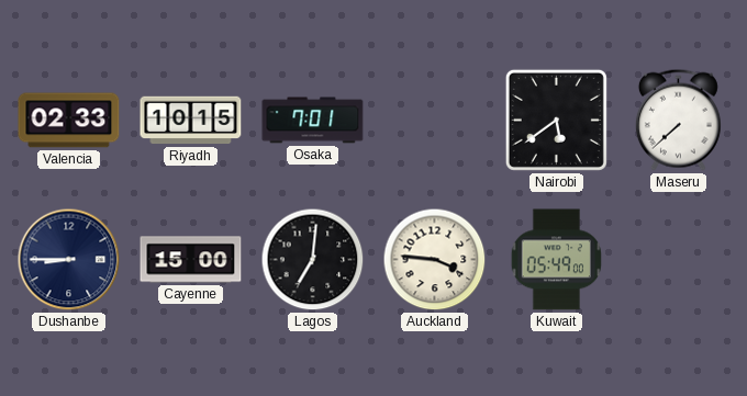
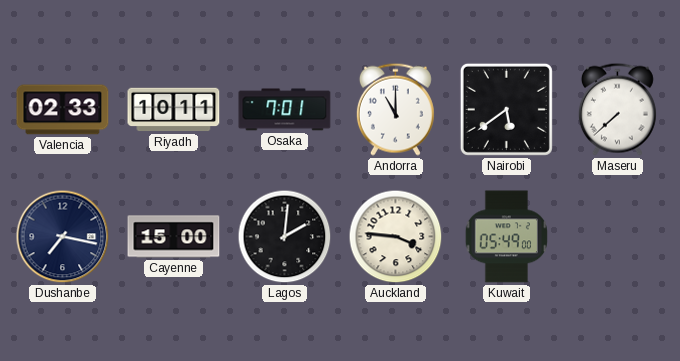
Riyadh: 10:15 -> 10:11 (174, 110)
Andorra: none -> 11:00 (395, 109)
Dushanbe: 8:45 -> 7:17 (63, 237)
Lagos: 7:01 -> 2:01 (285, 237)
